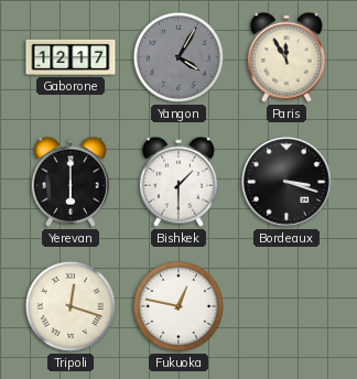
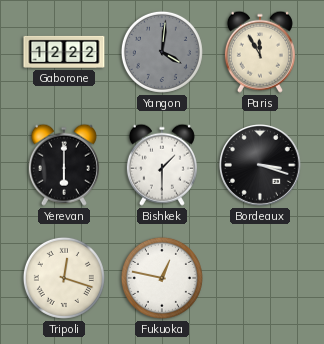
Gaborone: 12:17 -> 12:22 (64, 52)
Yangon: 4:05 -> 4:01 (162, 52)
